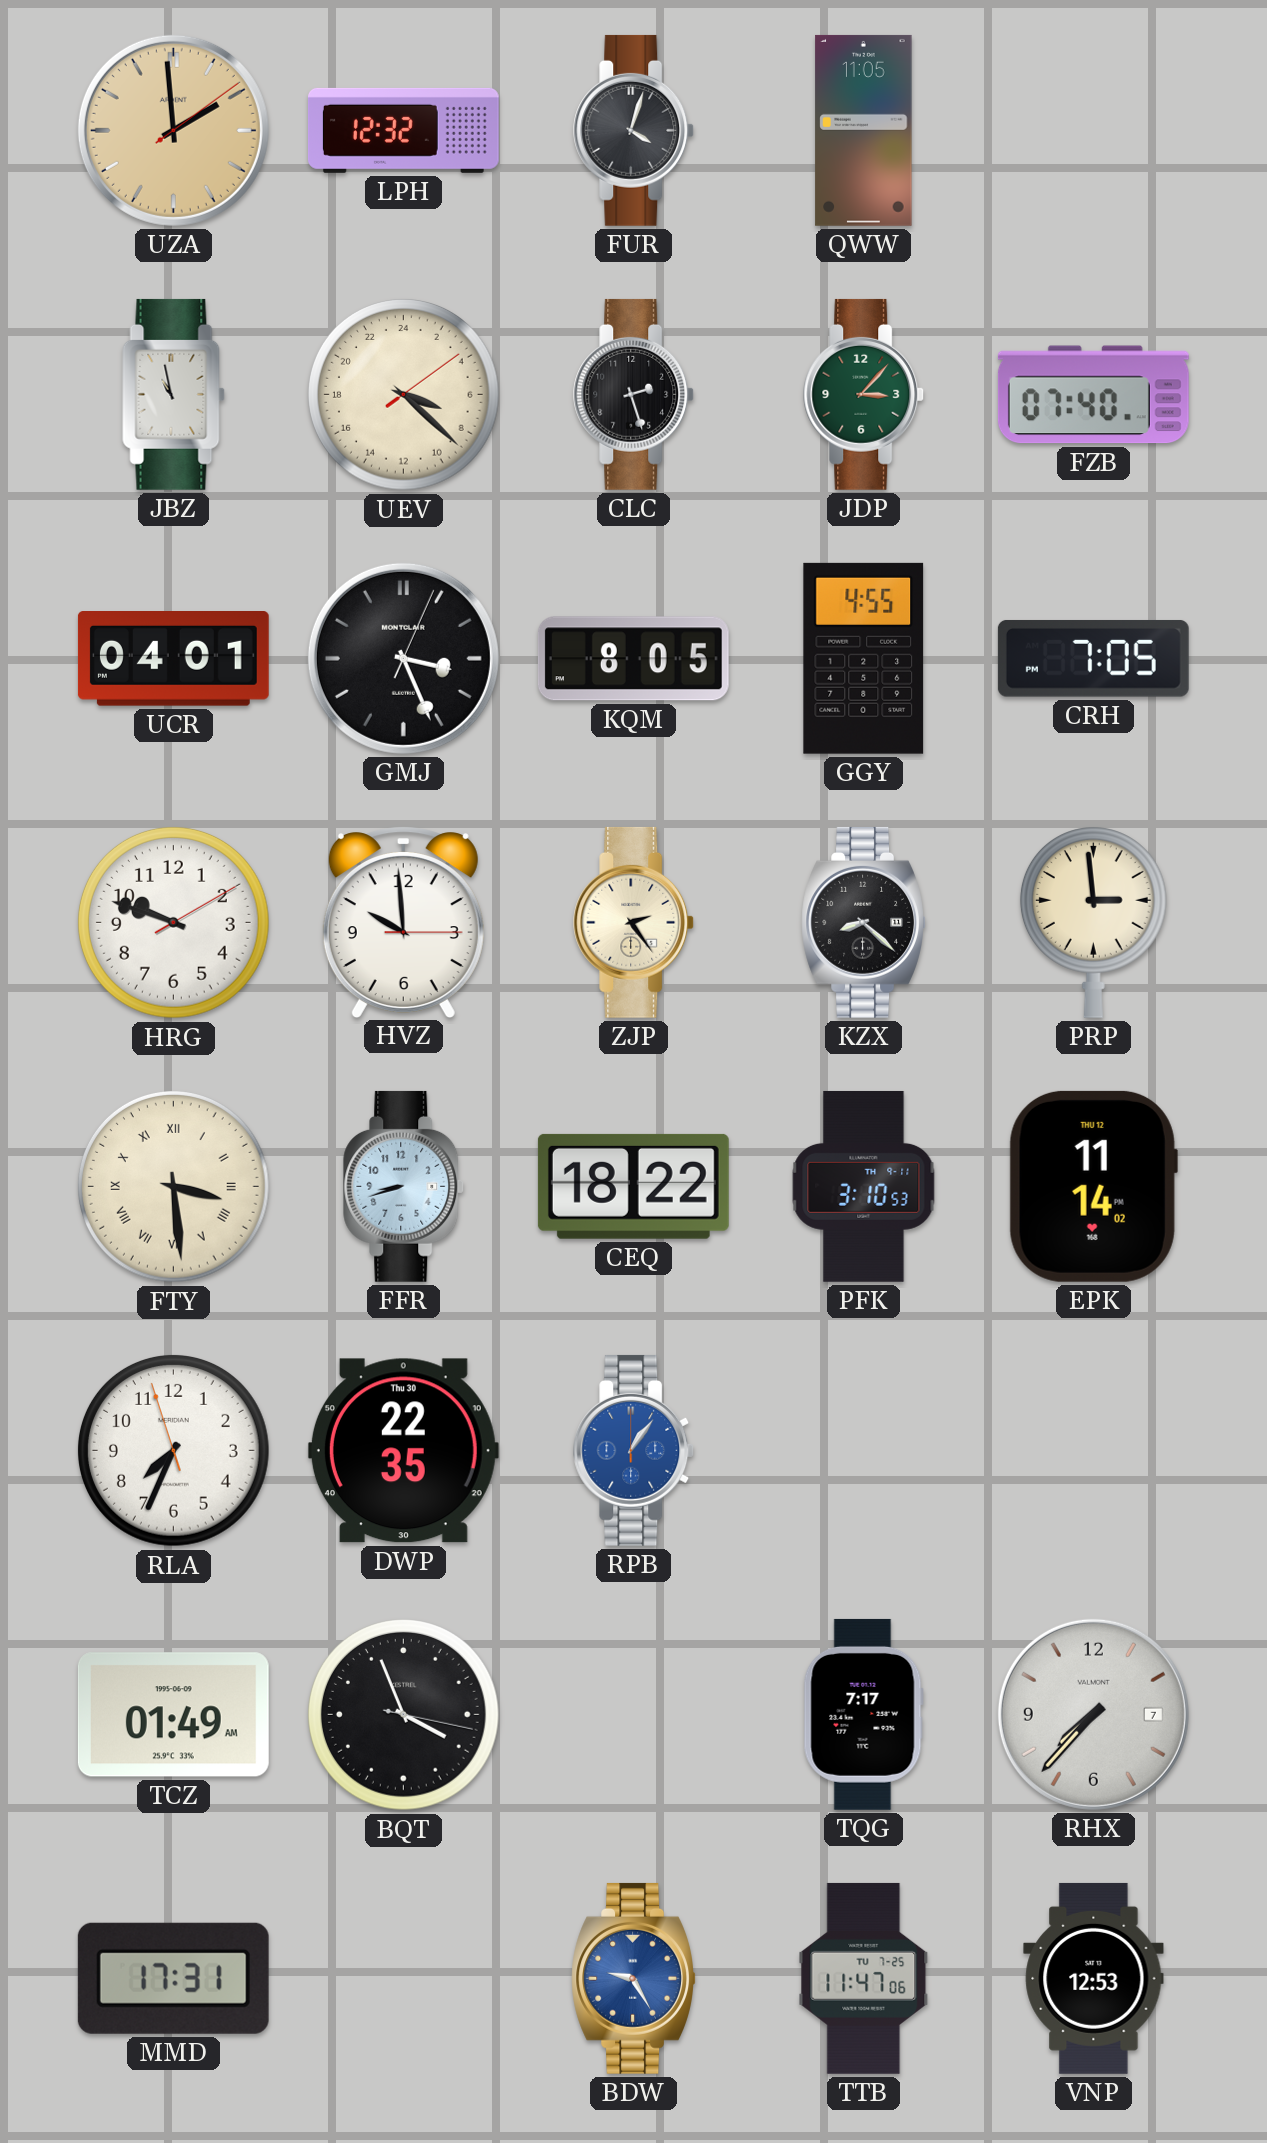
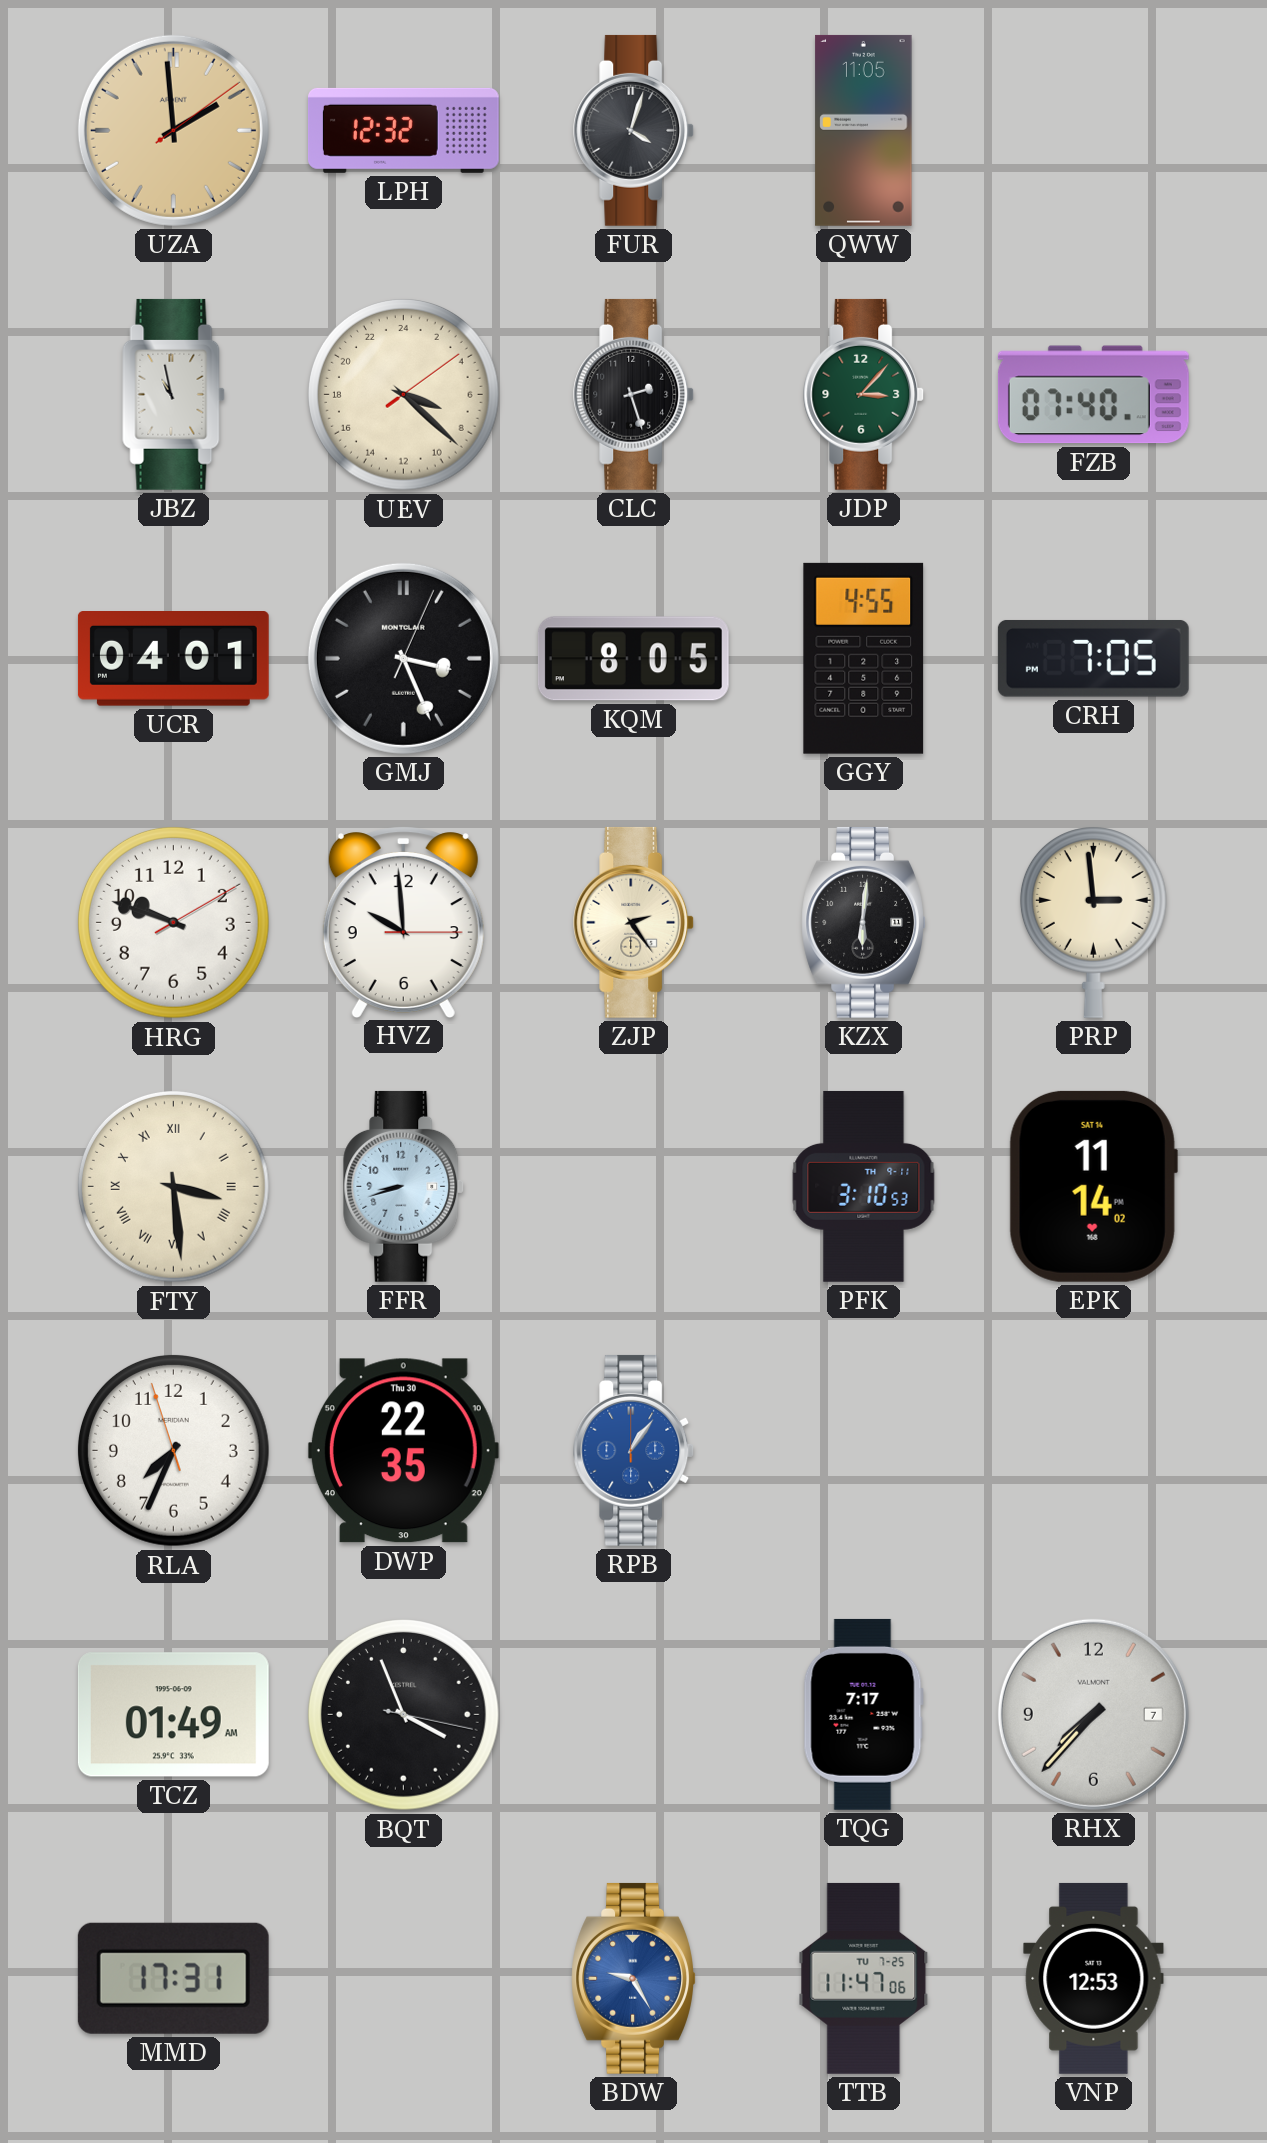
KZX: 8:22 -> 6:01 (863, 922)
CEQ: 18:22 -> none (633, 1186)
EPK date: THU 12 -> SAT 14 (1093, 1186)
